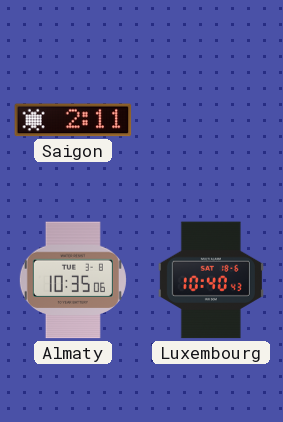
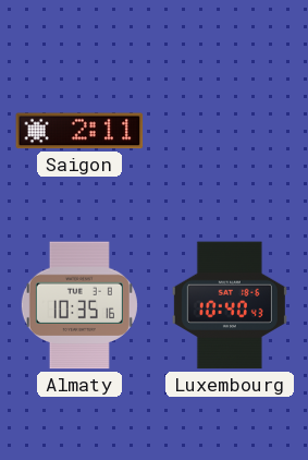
Almaty: 10:35:06 -> 10:35:16 (79, 305)
